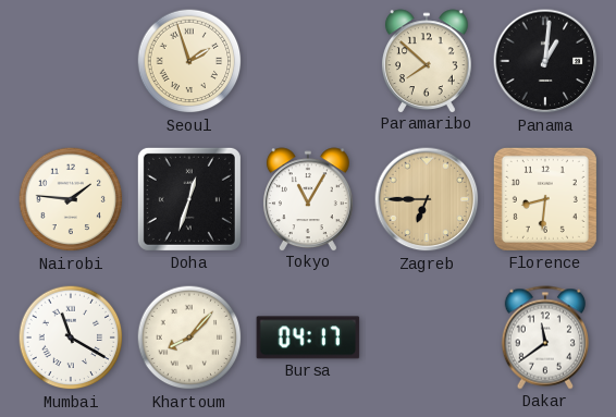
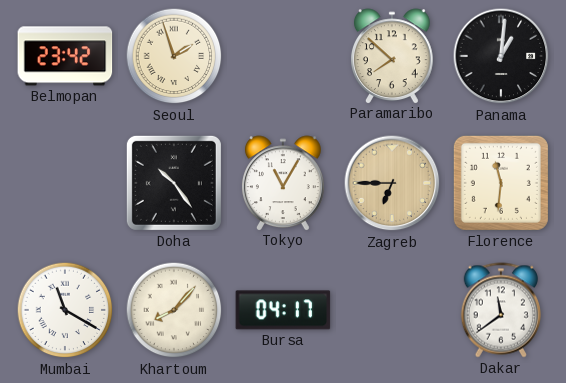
Belmopan: none -> 23:42 (65, 56)
Nairobi: 1:46 -> none (71, 199)
Doha: 12:33 -> 10:24 (174, 183)
Florence: 8:31 -> 11:31 (501, 183)
